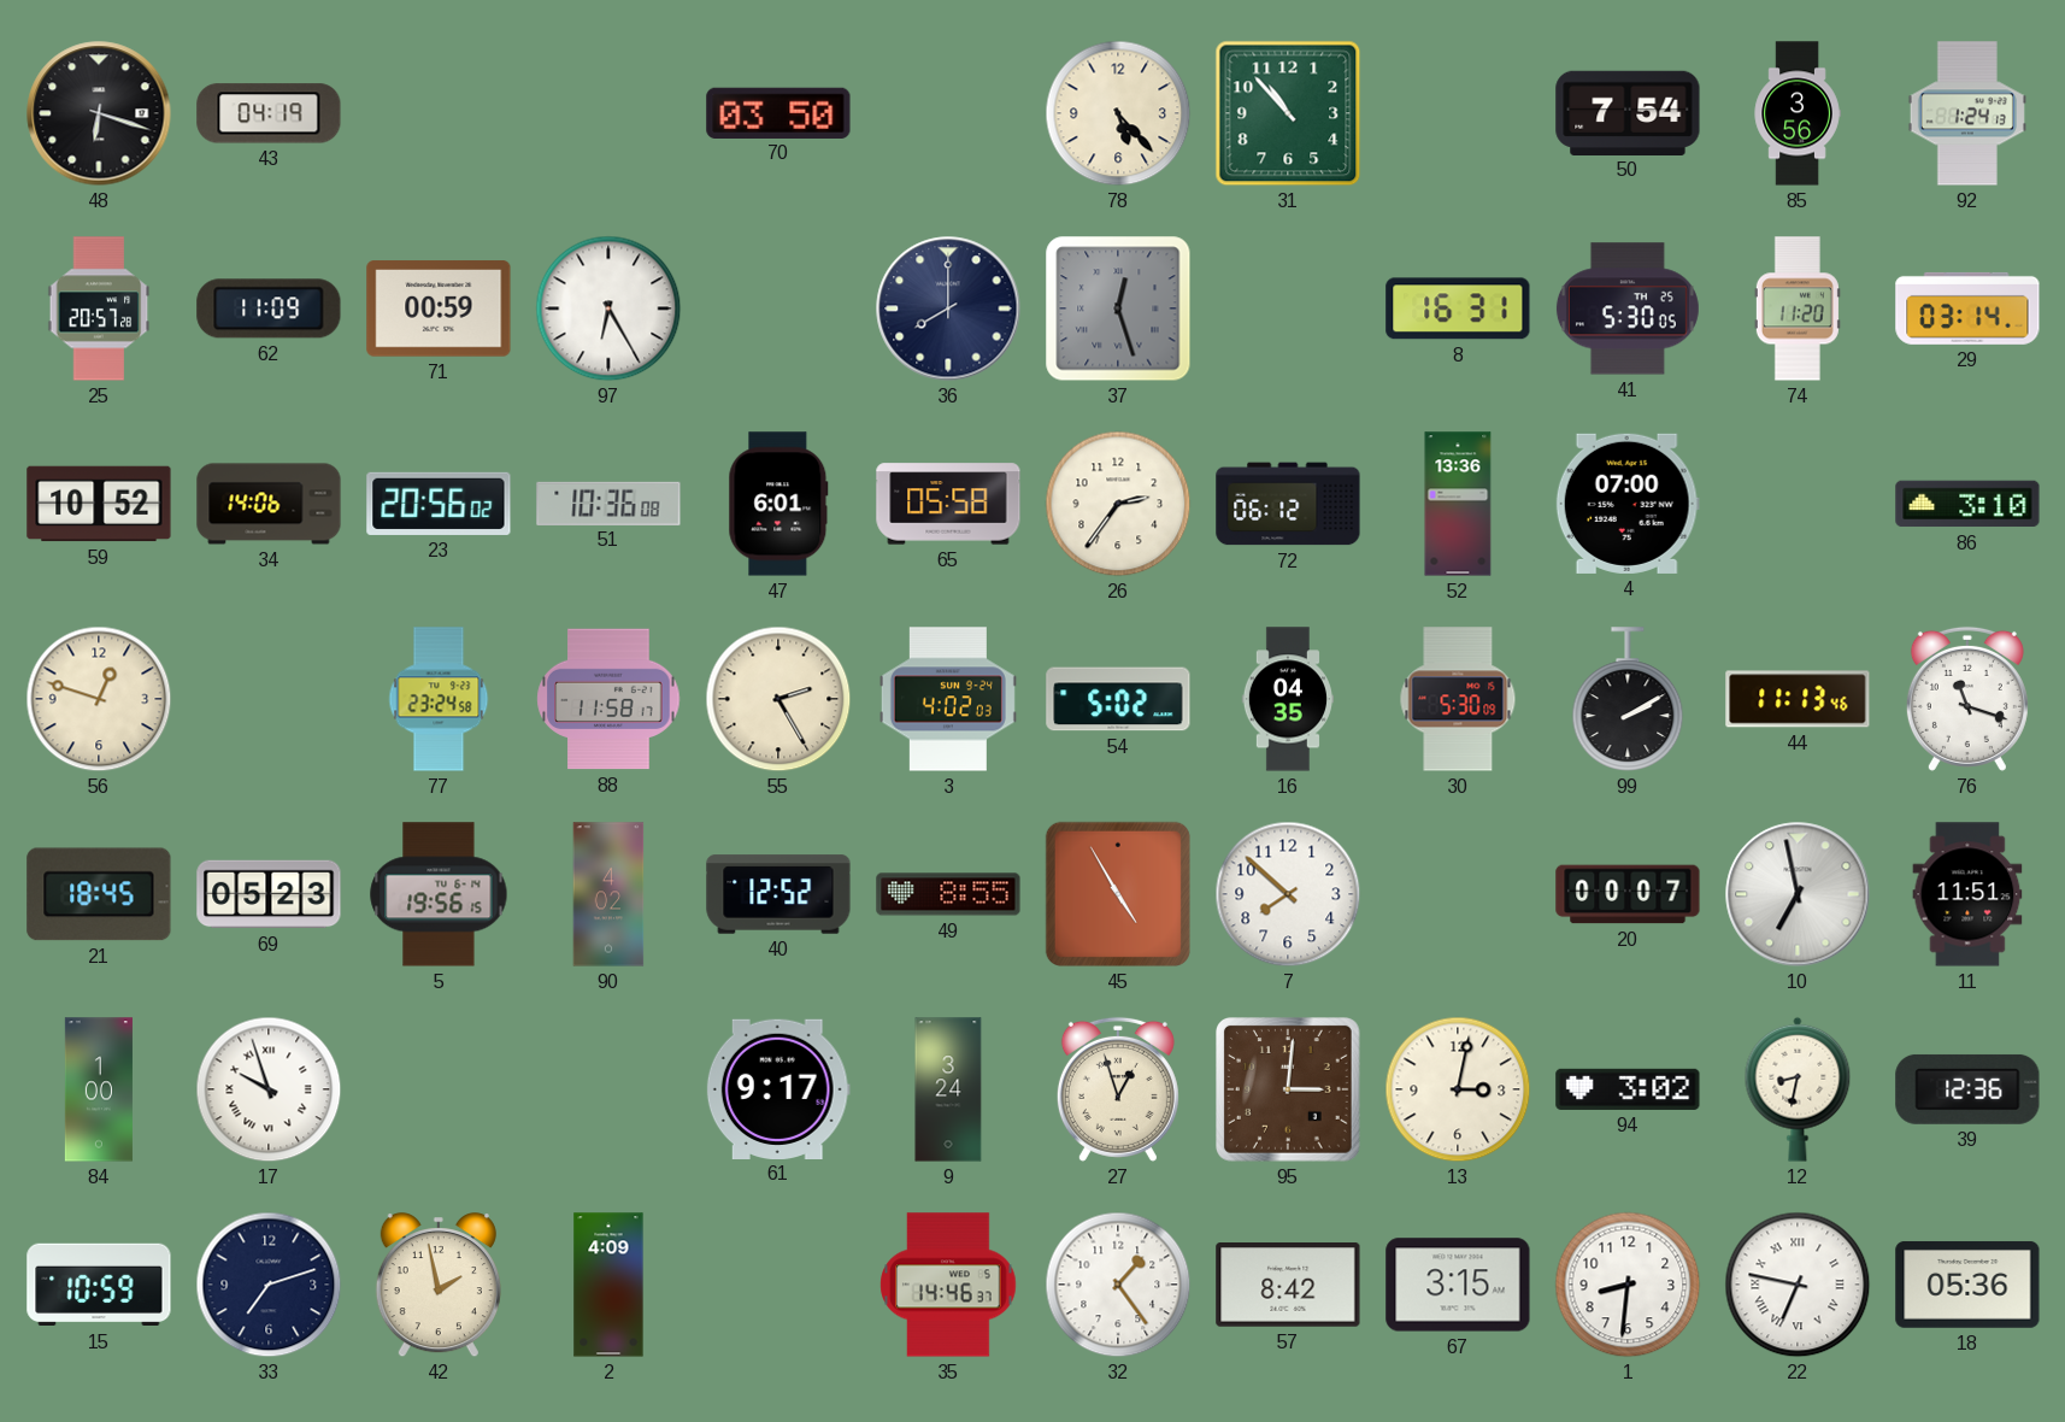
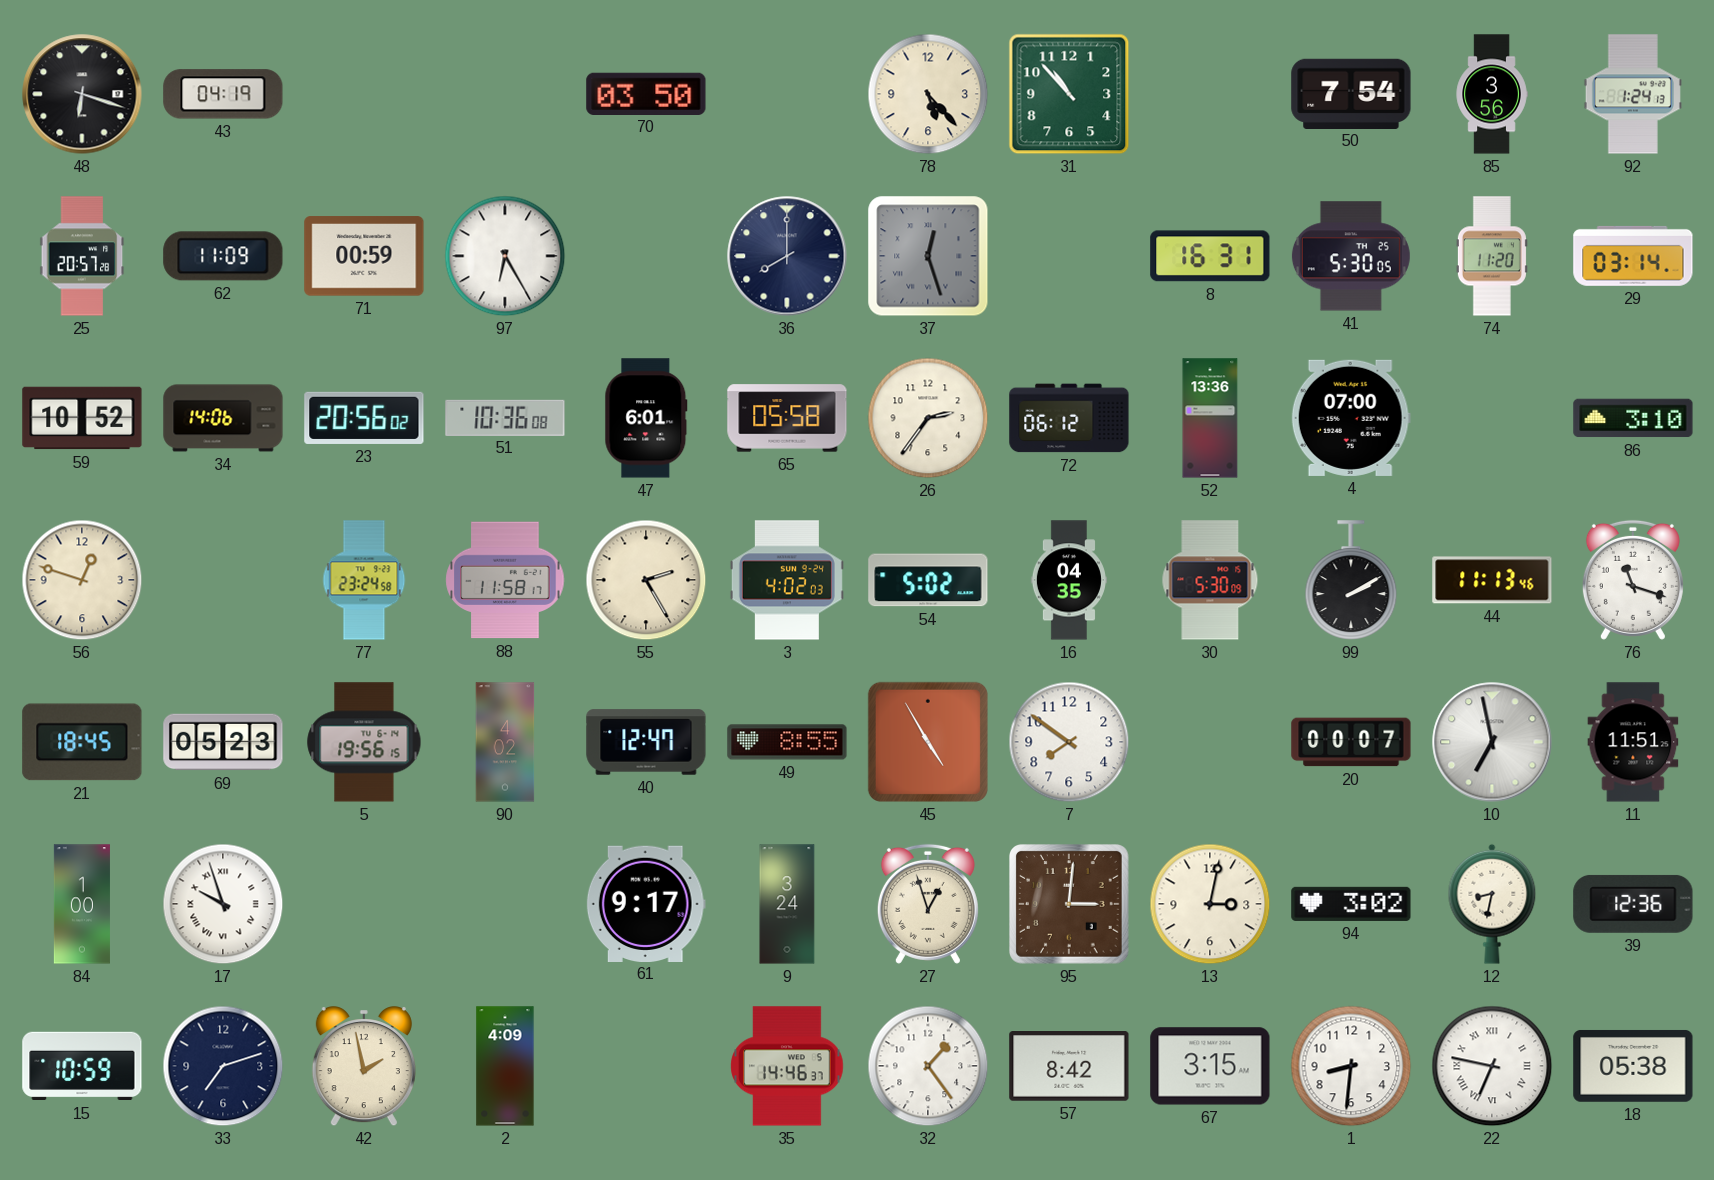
40: 12:52 -> 12:47 (646, 742)
7: 7:52 -> 7:51 (1069, 742)
18: 05:36 -> 05:38 (1633, 1066)
